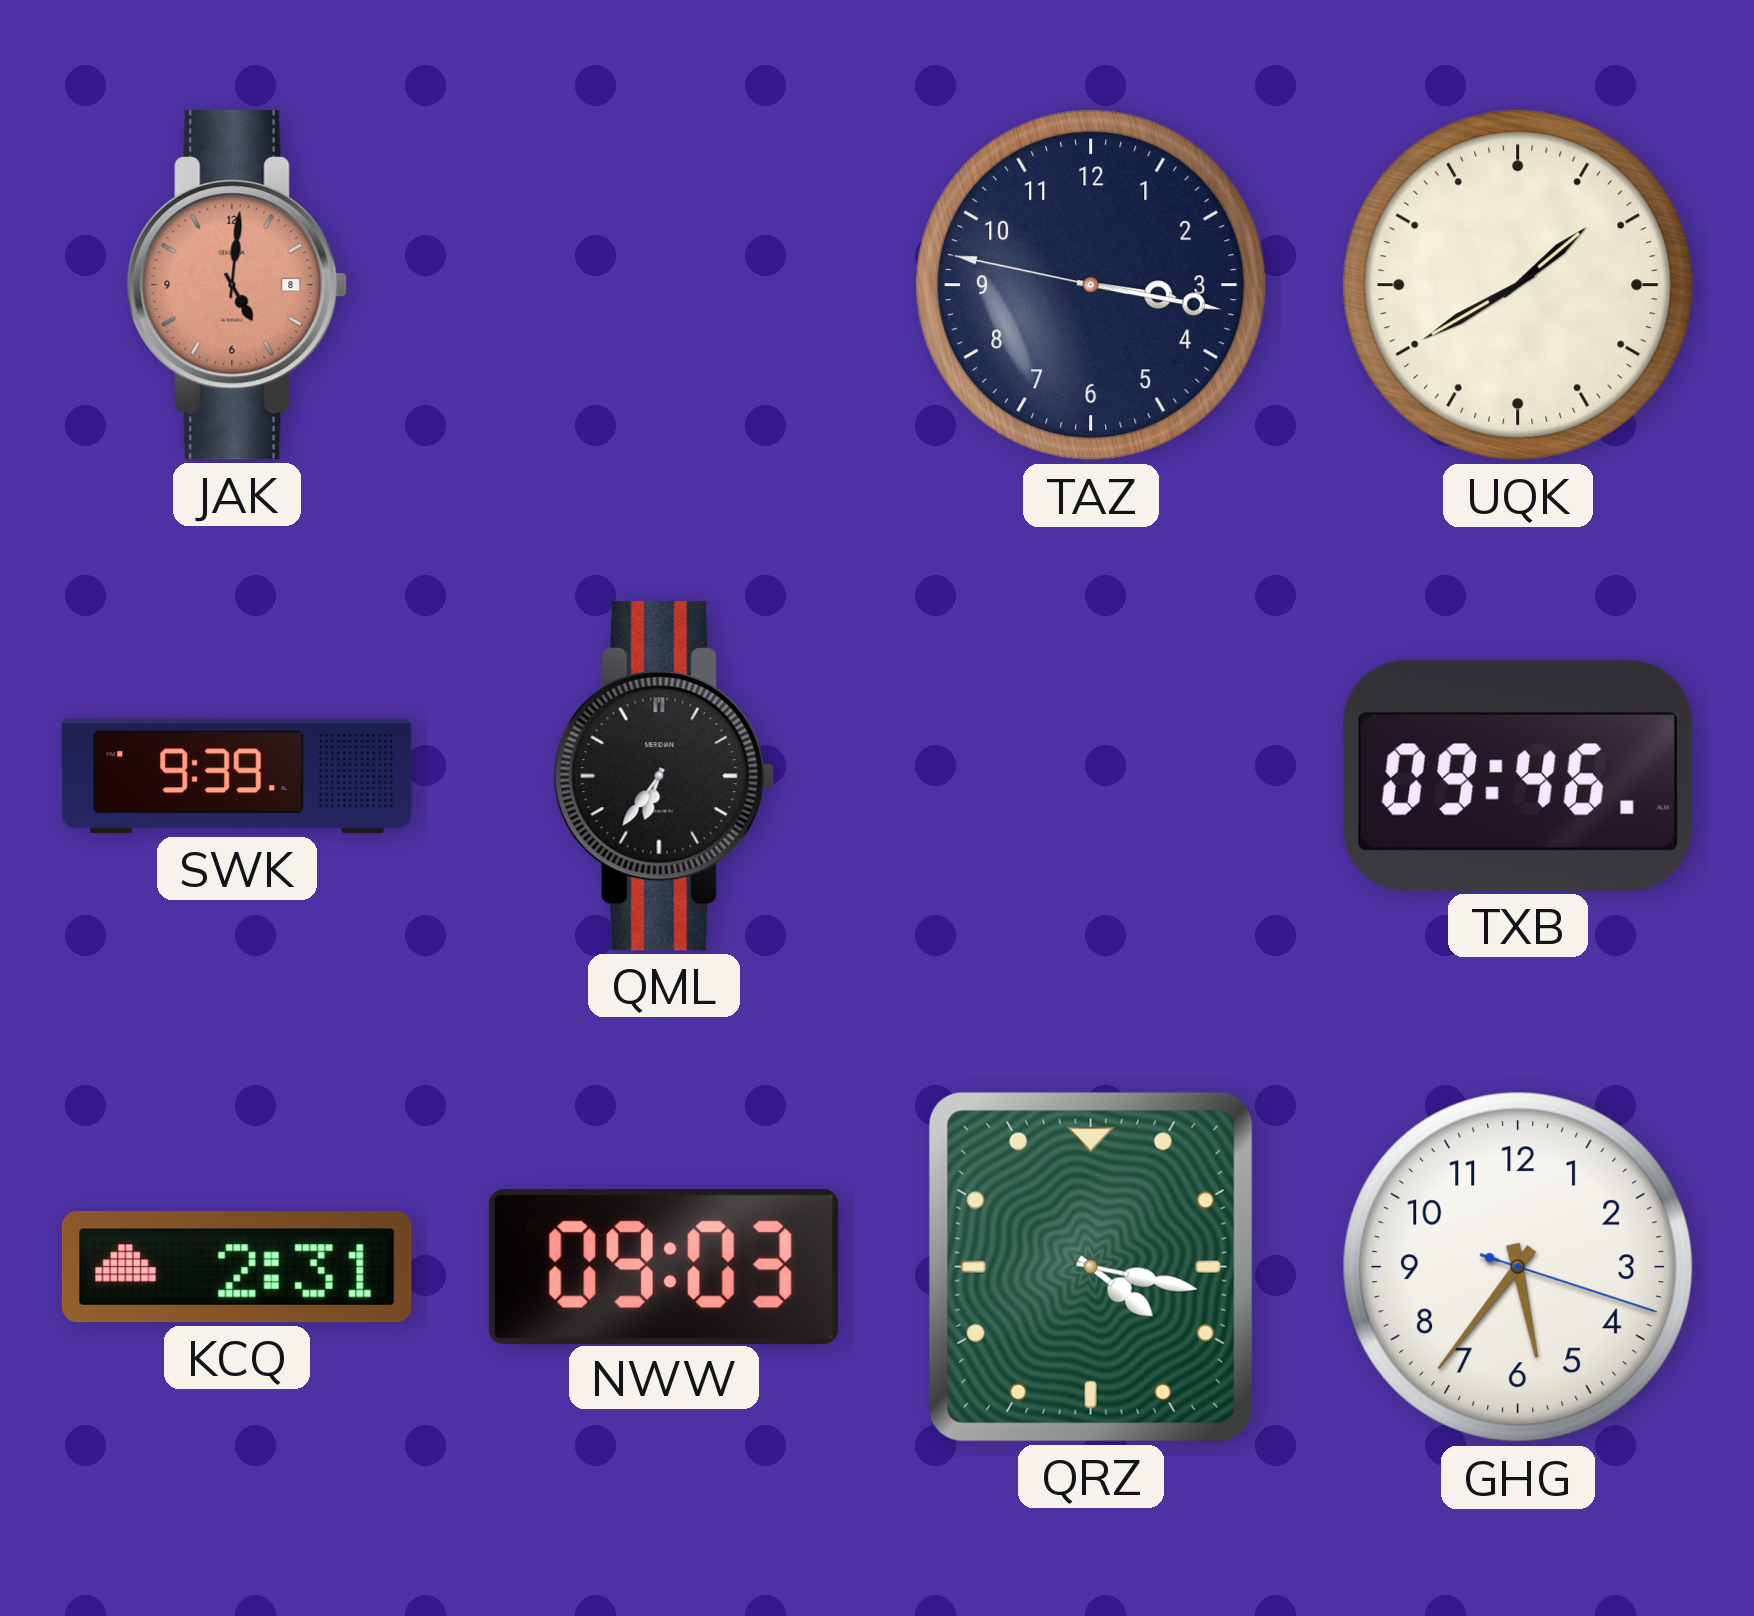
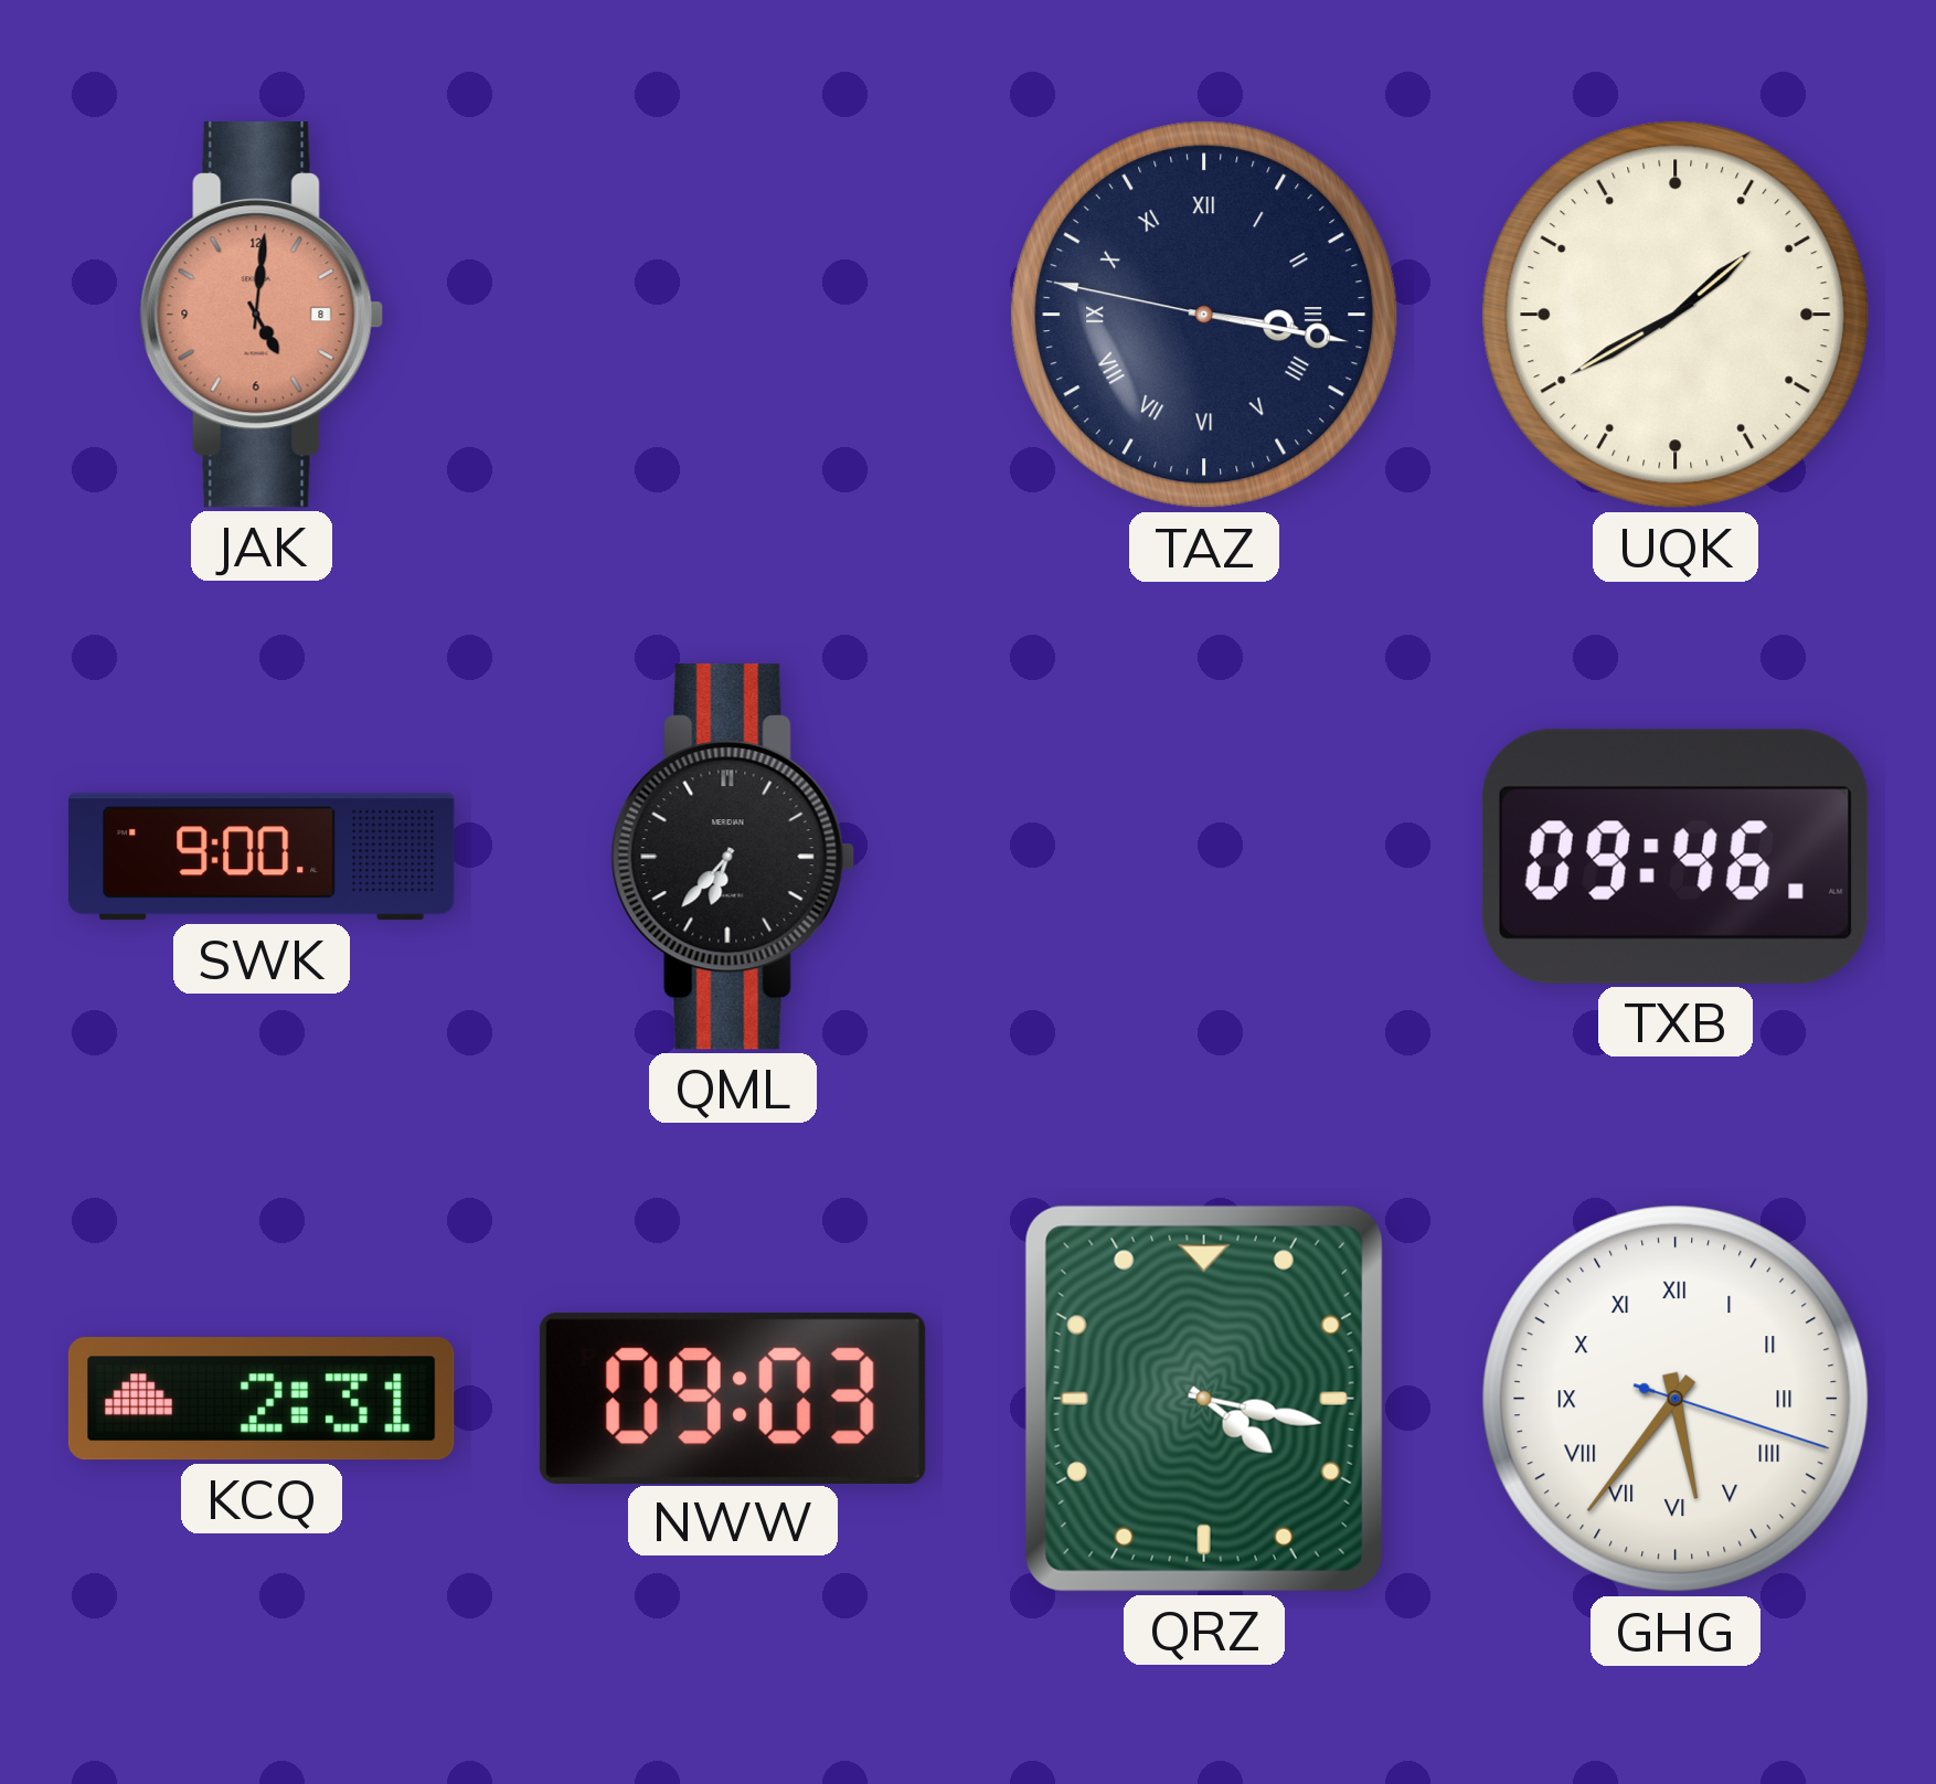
TAZ numerals: Arabic -> Roman (1204, 315)
SWK: 9:39 -> 9:00 (262, 857)
QML: 6:36 -> 6:37 (733, 858)
GHG numerals: Arabic -> Roman (1676, 1399)
